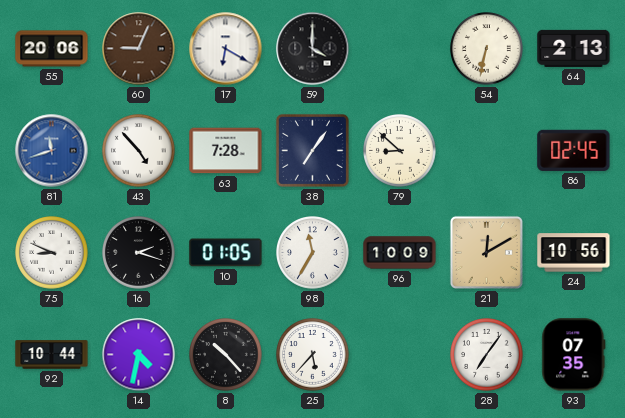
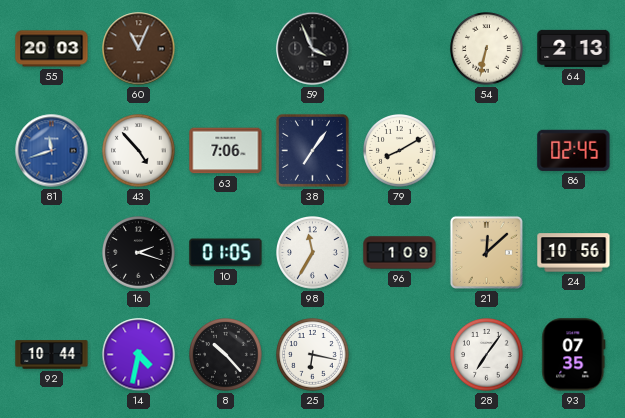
55: 20:06 -> 20:03 (52, 49)
60: 9:04 -> 11:04 (139, 49)
17: 6:20 -> none (226, 49)
59: 4:00 -> 3:56 (313, 49)
63: 7:28 -> 7:06 (226, 151)
79: 8:52 -> 8:10 (400, 151)
75: 8:49 -> none (52, 253)
96: 10:09 -> 1:09 (400, 253)
21: 12:10 -> 12:08 (486, 252)
25: 5:37 -> 6:17 (313, 355)
